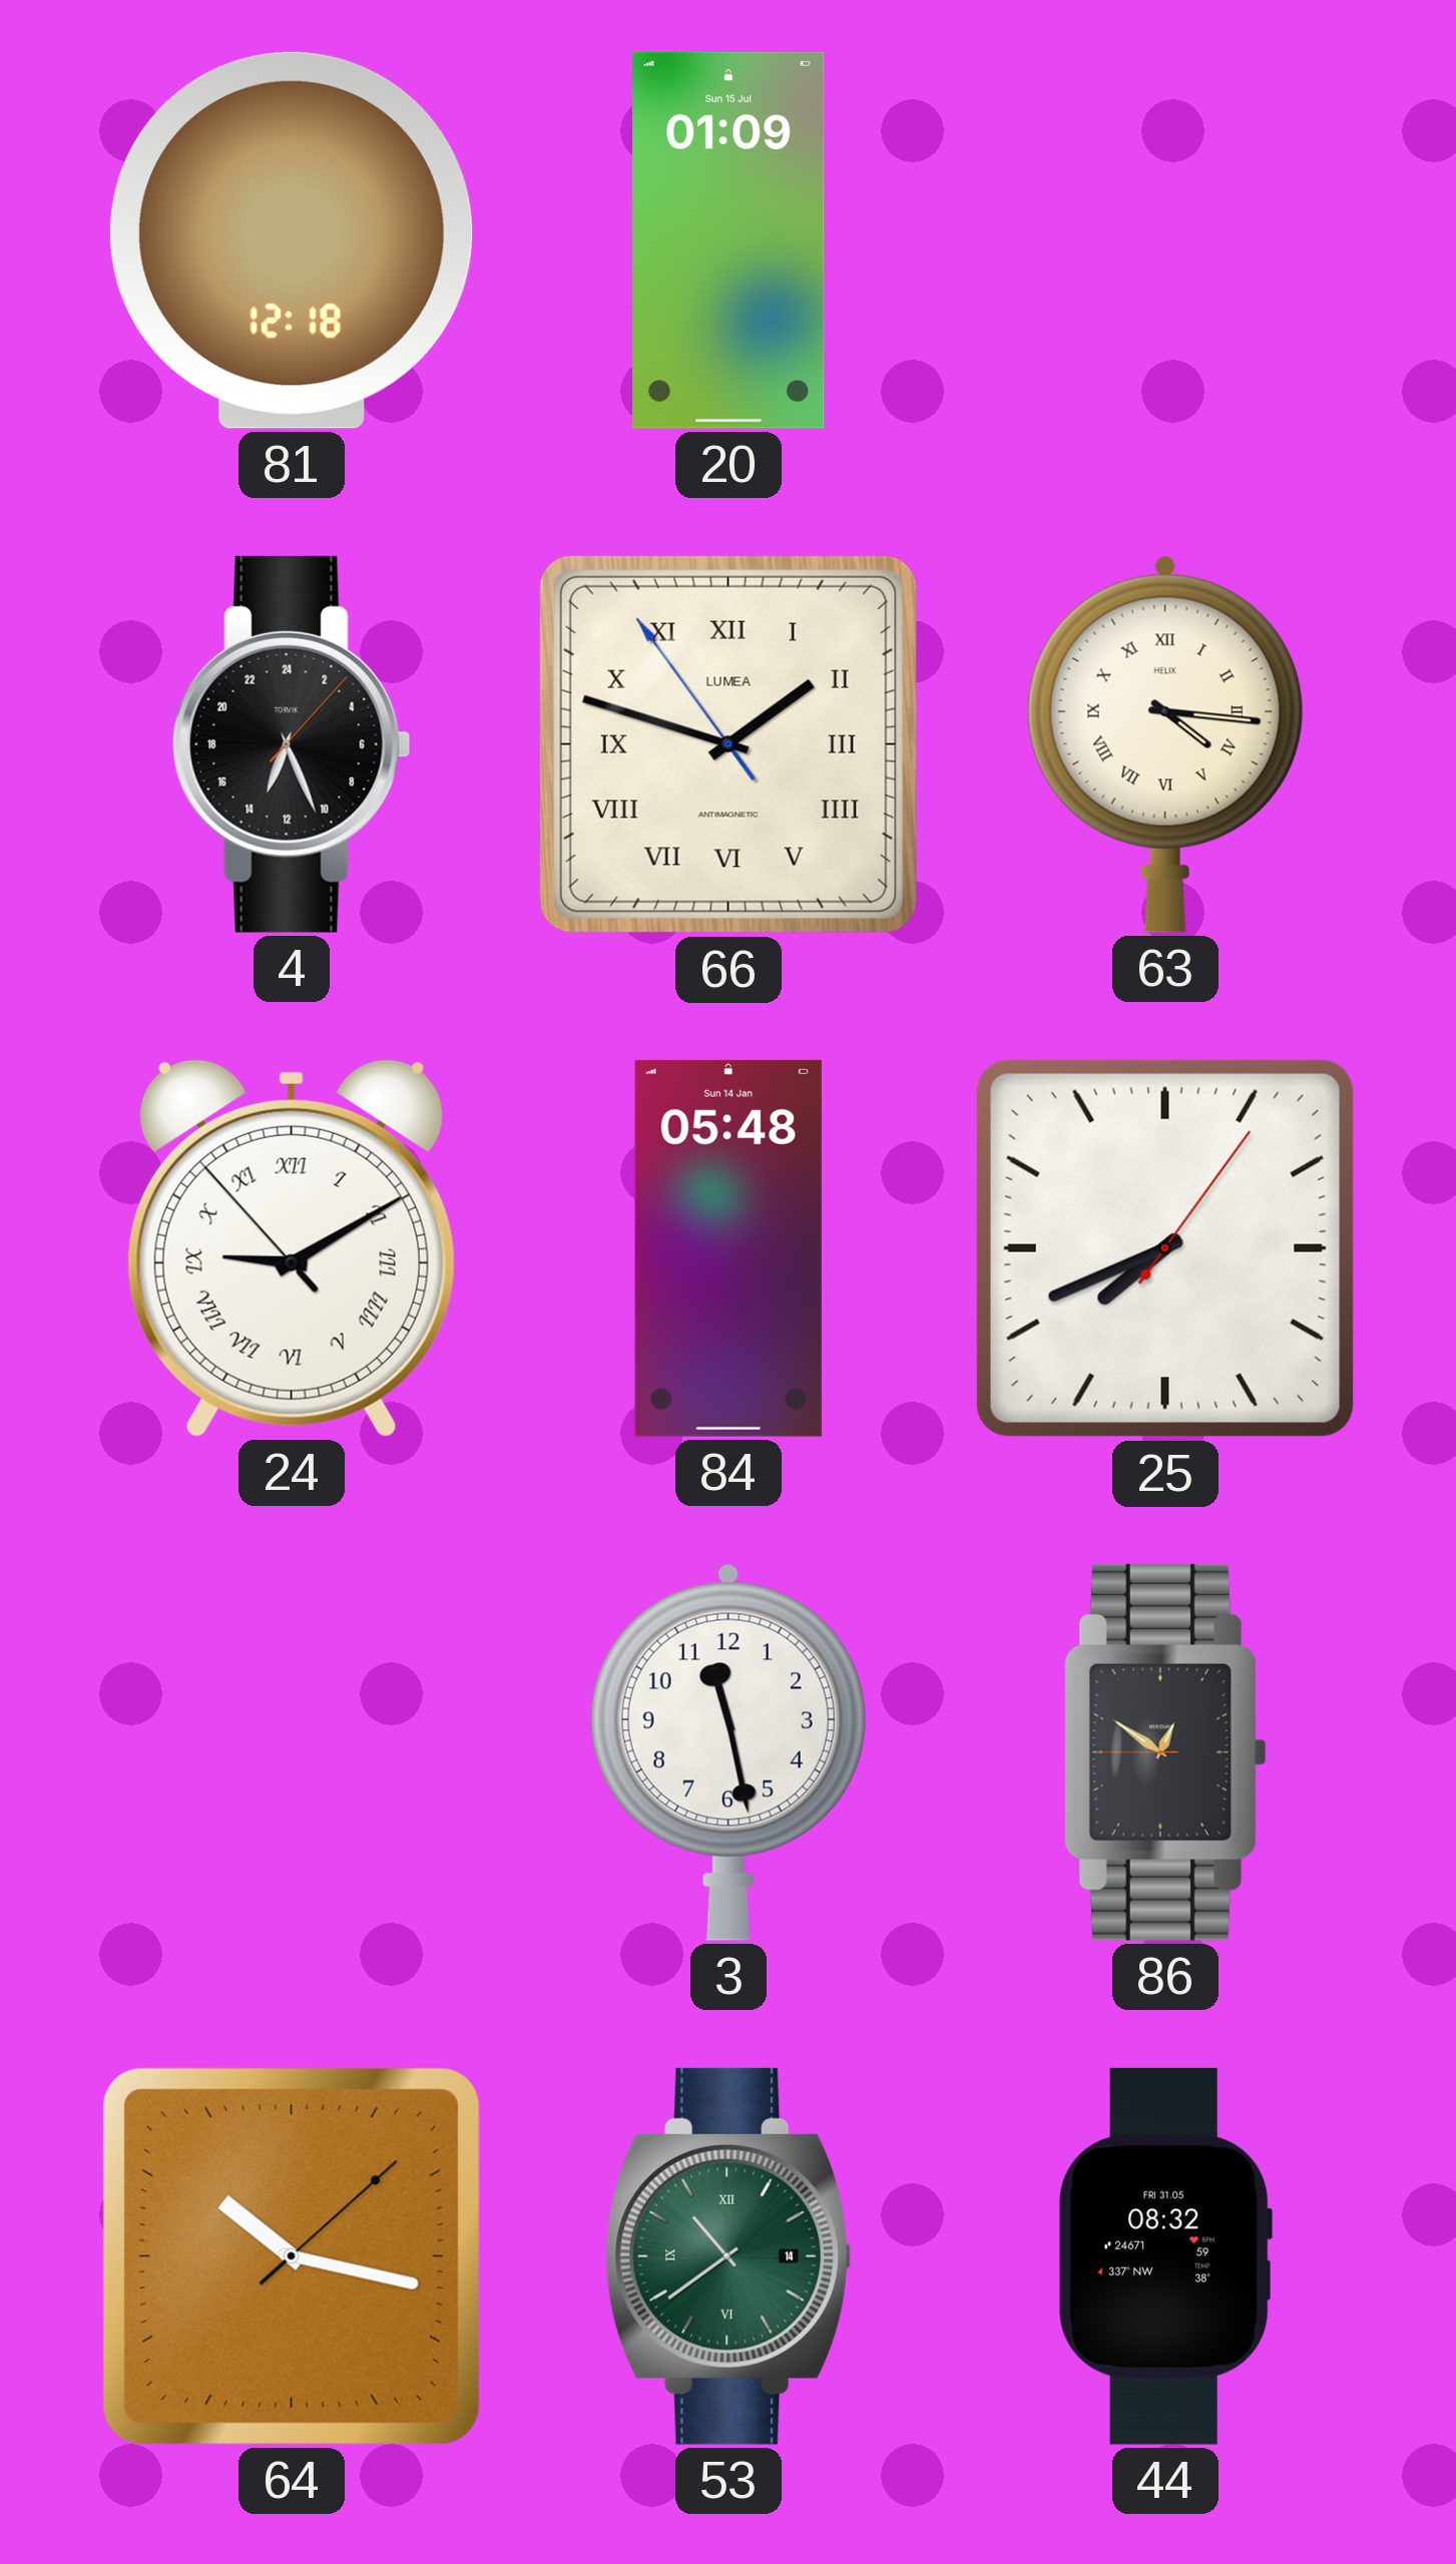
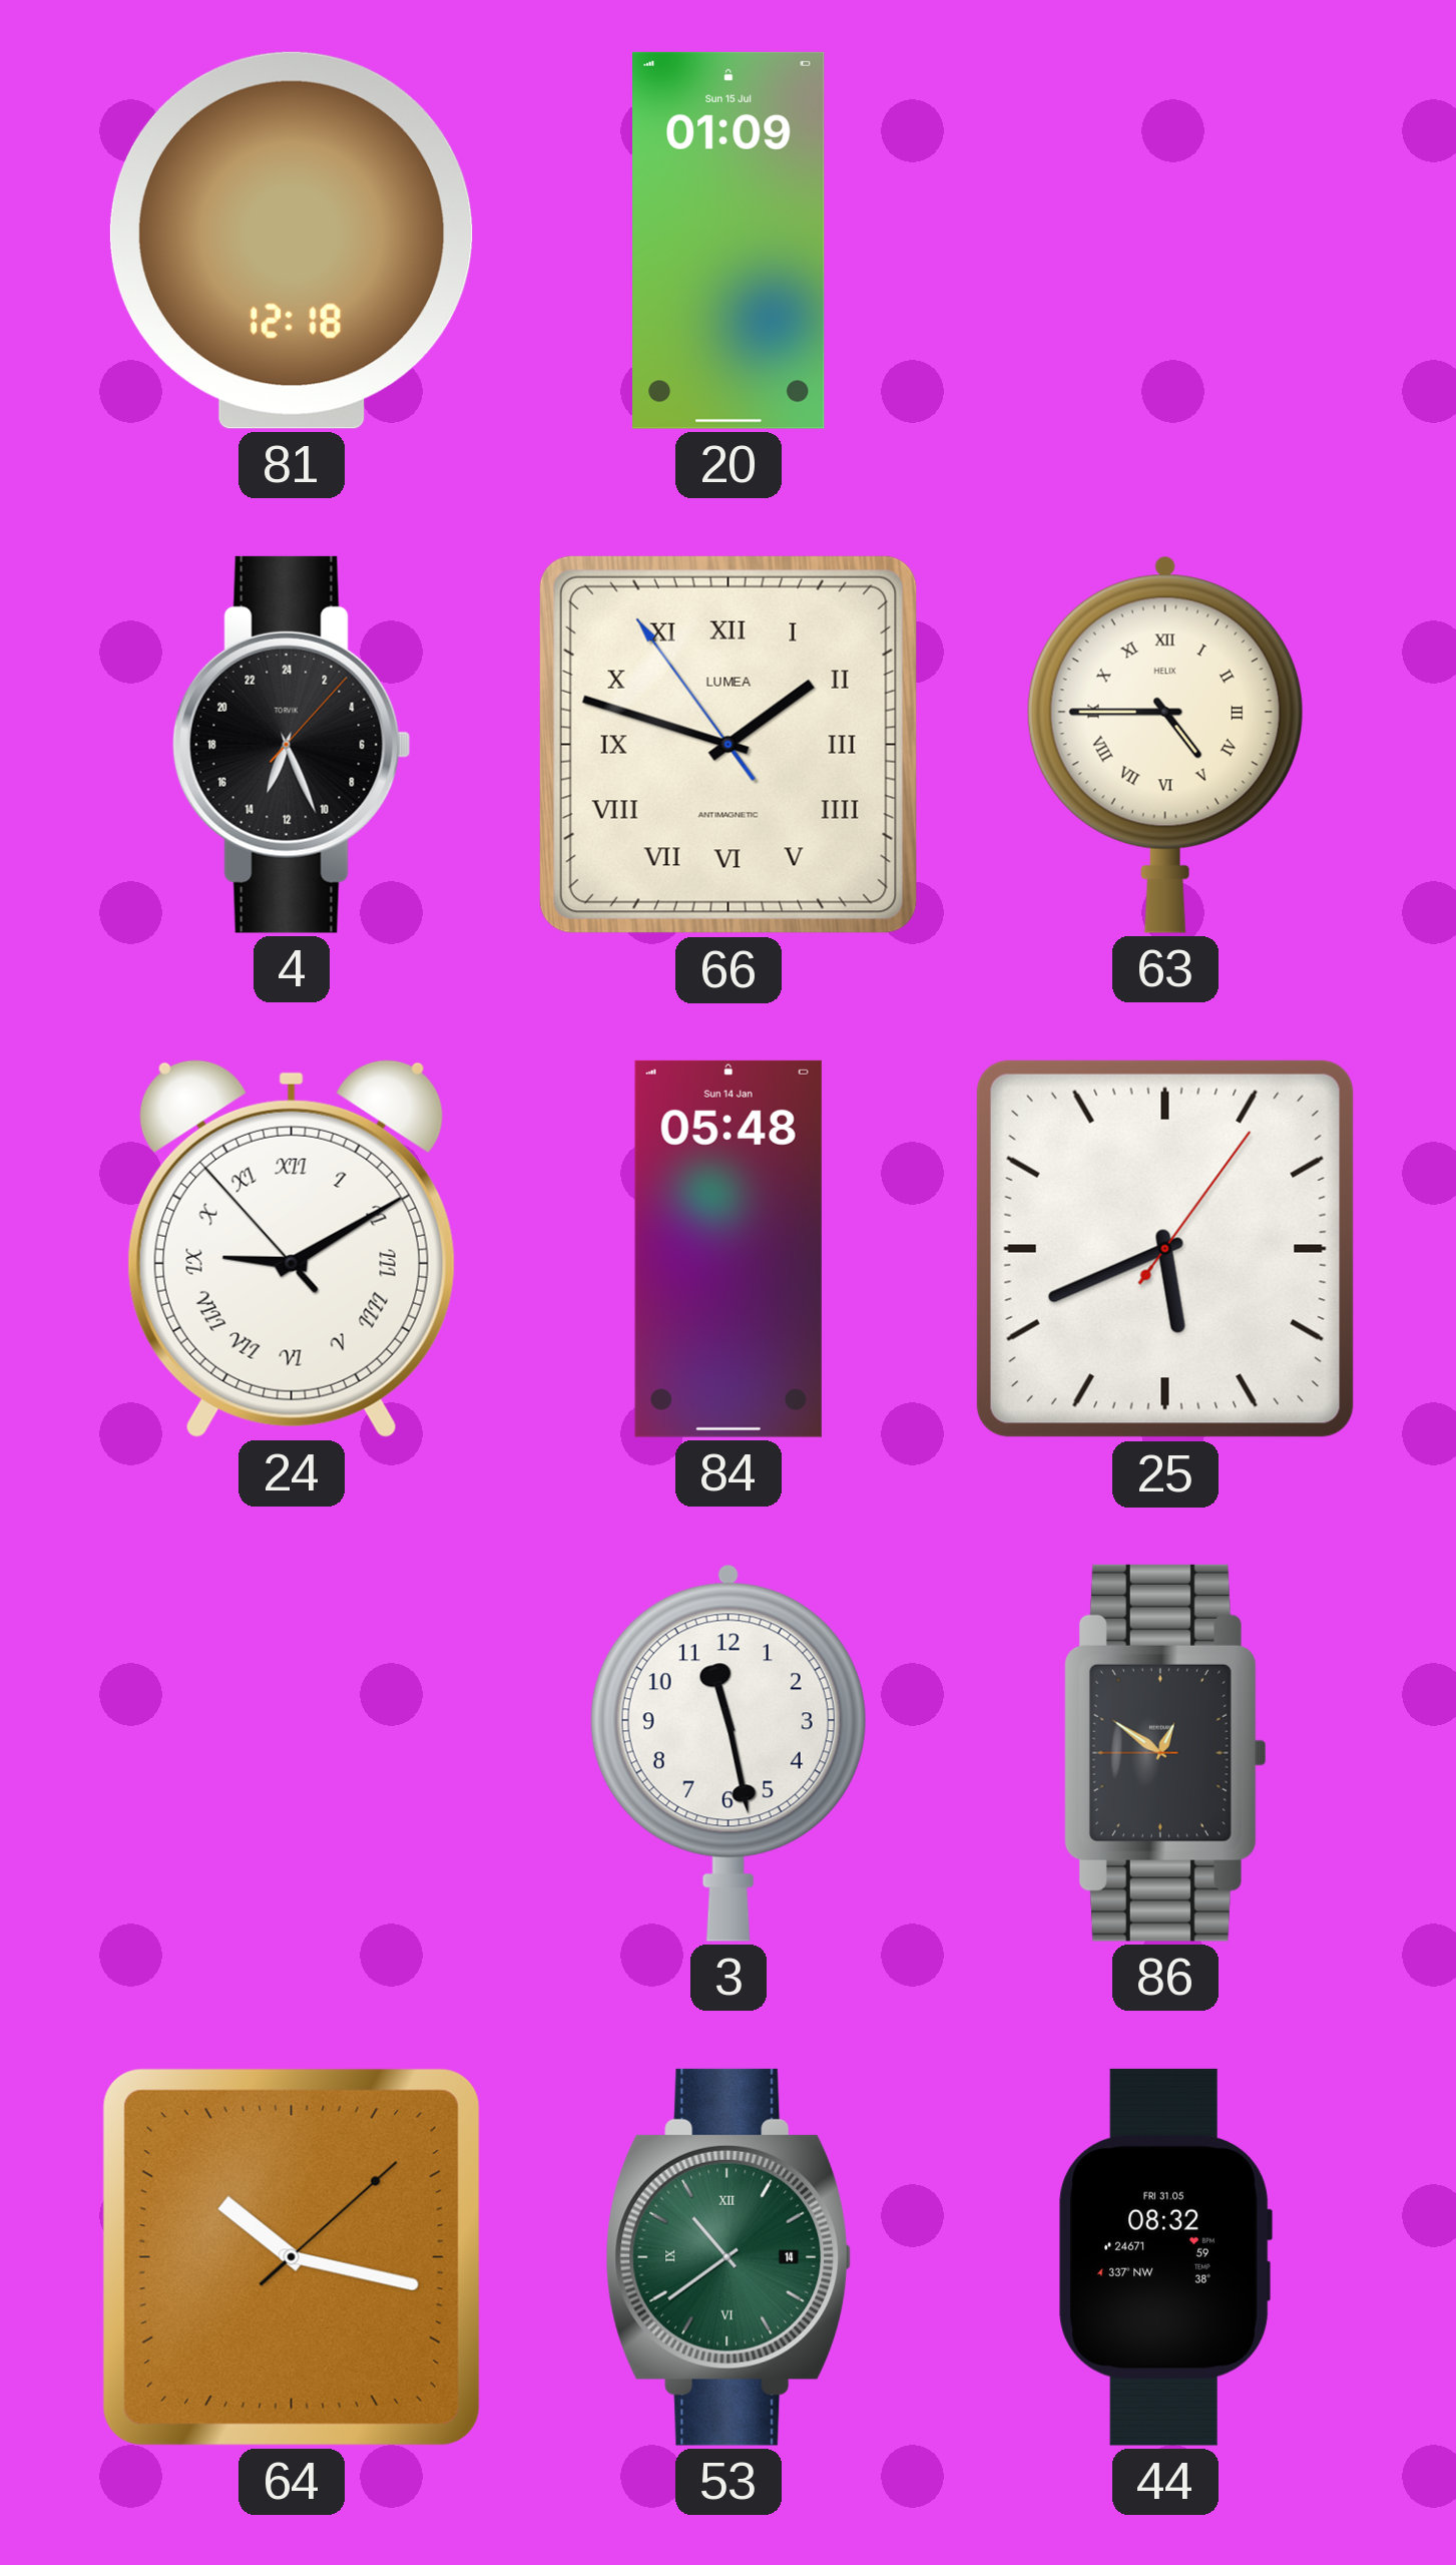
63: 4:16 -> 4:45 (1165, 745)
25: 7:41 -> 5:41 (1165, 1249)
